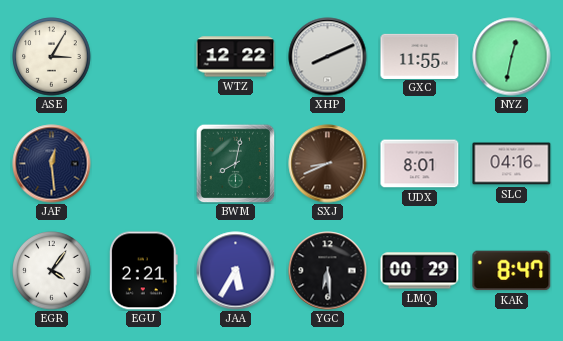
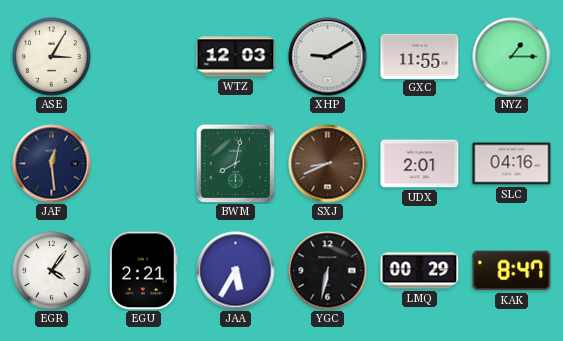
WTZ: 12:22 -> 12:03 (236, 57)
XHP: 8:11 -> 9:10 (328, 57)
NYZ: 12:32 -> 1:15 (512, 57)
UDX: 8:01 -> 2:01 (420, 164)
YGC: 6:29 -> 6:32 (328, 271)
